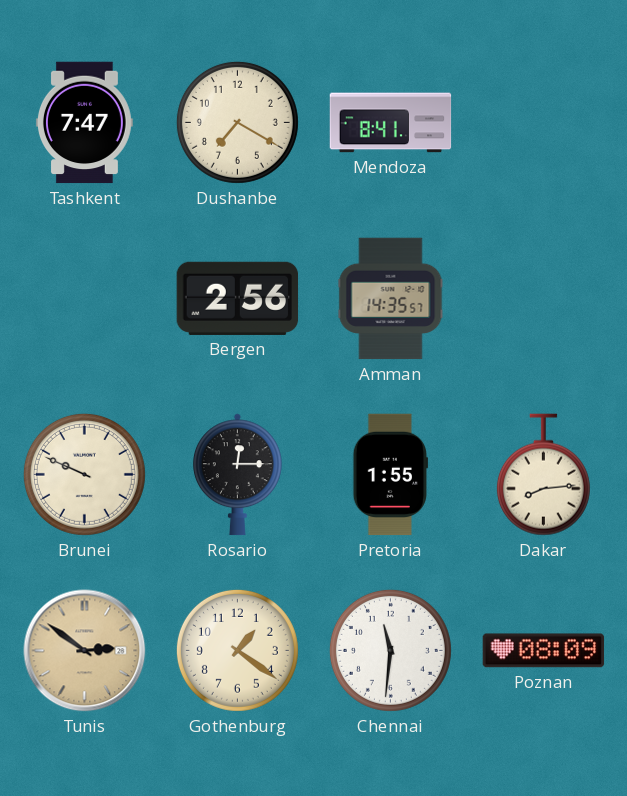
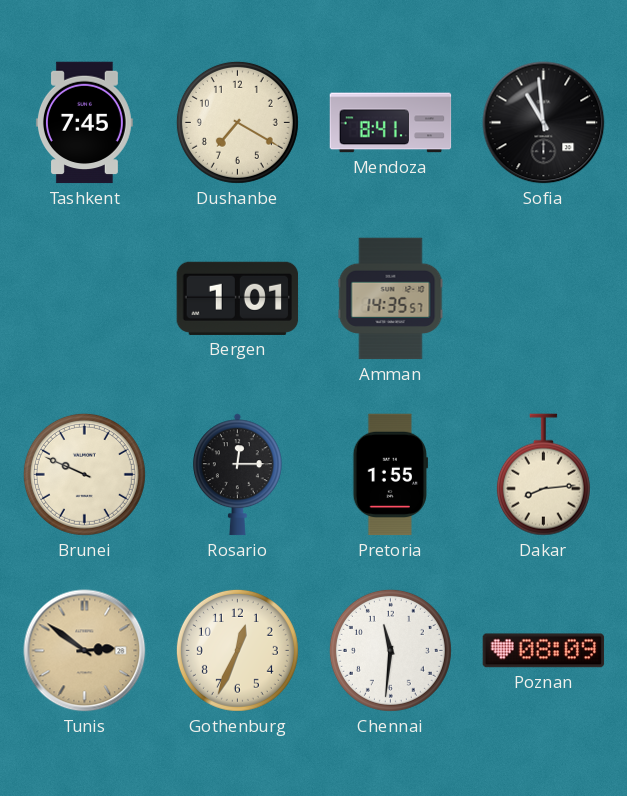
Tashkent: 7:47 -> 7:45 (84, 123)
Sofia: none -> 10:59 (544, 123)
Bergen: 2:56 -> 1:01 (238, 298)
Gothenburg: 1:21 -> 12:34 (237, 650)
